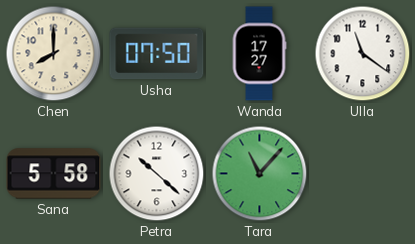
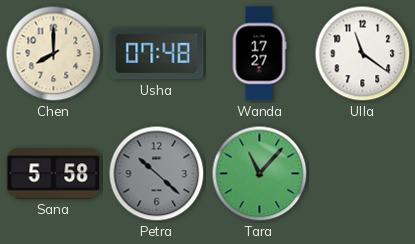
Usha: 07:50 -> 07:48 (157, 54)
Petra dial: white -> grey (157, 174)
